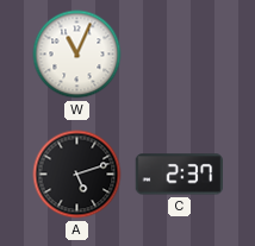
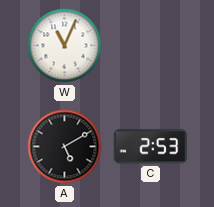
A: 5:12 -> 5:10 (65, 147)
C: 2:37 -> 2:53 (151, 147)
